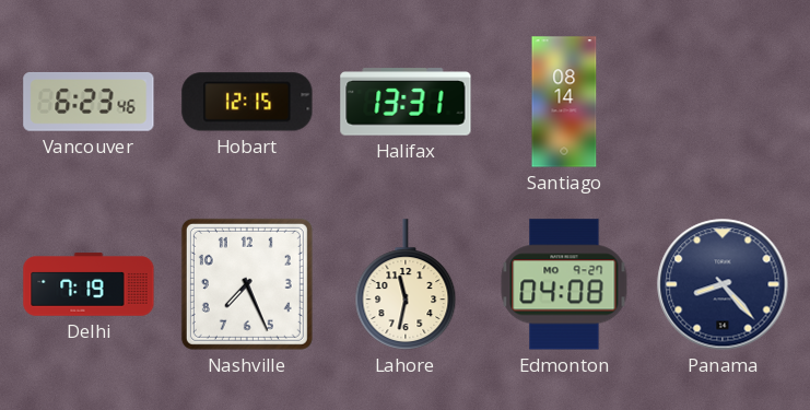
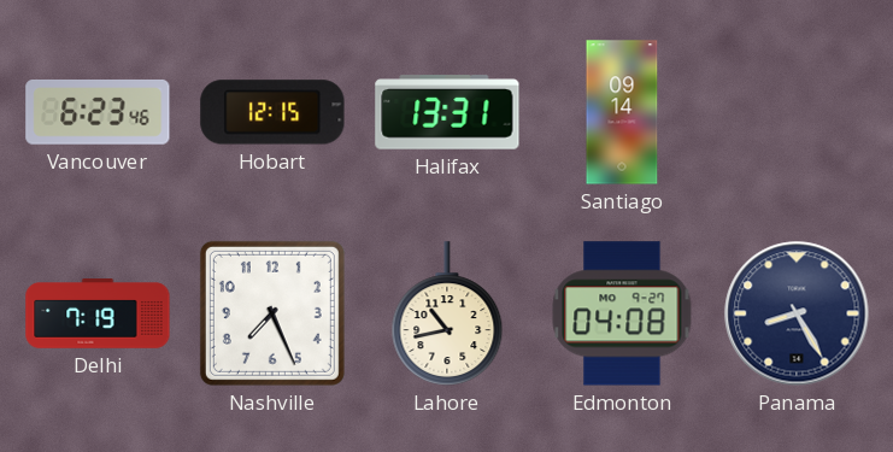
Santiago: 08:14 -> 09:14 (622, 112)
Lahore: 11:32 -> 10:43 (447, 313)
Panama: 8:23 -> 8:25 (797, 313)
